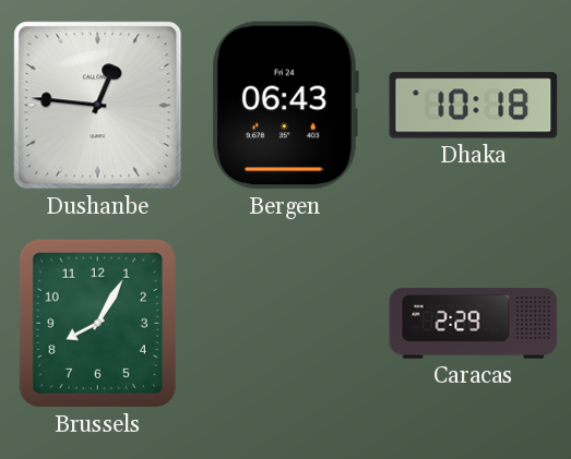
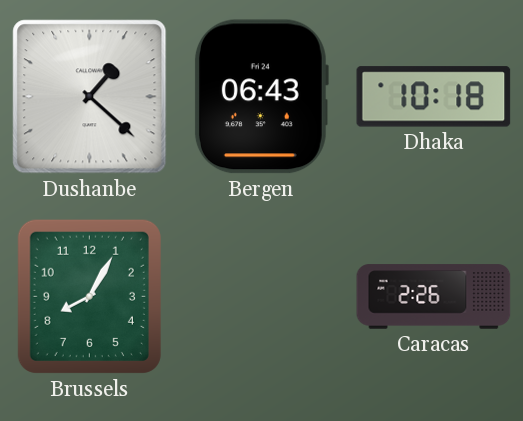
Dushanbe: 12:46 -> 1:22 (90, 97)
Caracas: 2:29 -> 2:26 (434, 297)
